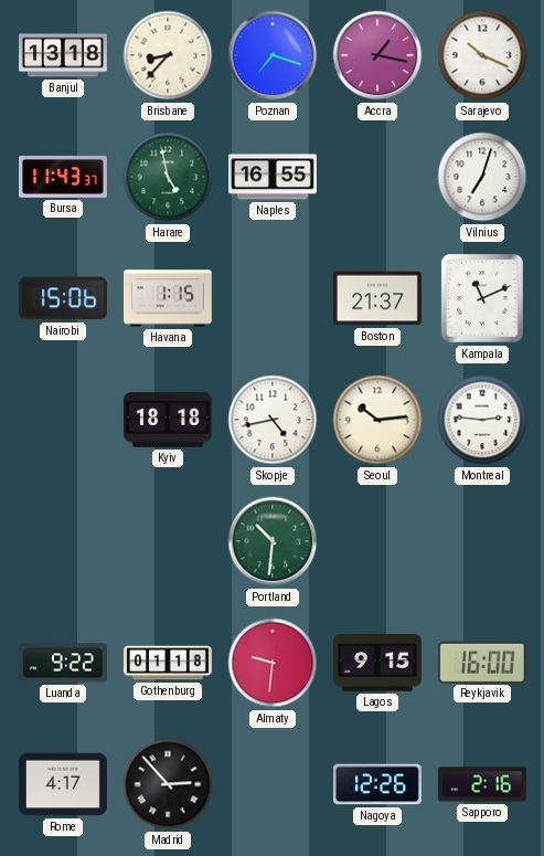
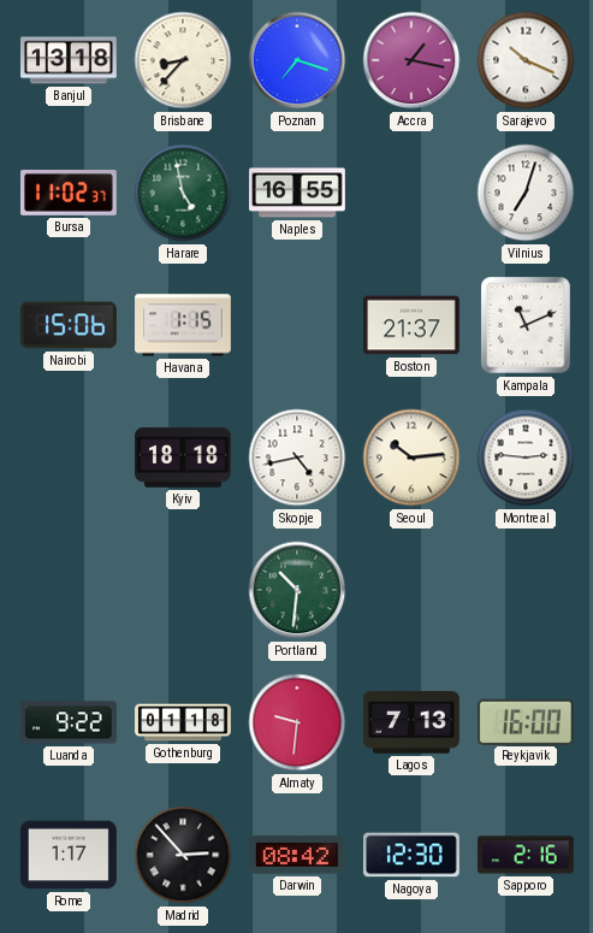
Bursa: 11:43 -> 11:02 (70, 194)
Lagos: 9:15 -> 7:13 (413, 722)
Rome: 4:17 -> 1:17 (70, 855)
Darwin: none -> 08:42 (297, 855)
Nagoya: 12:26 -> 12:30 (411, 855)
